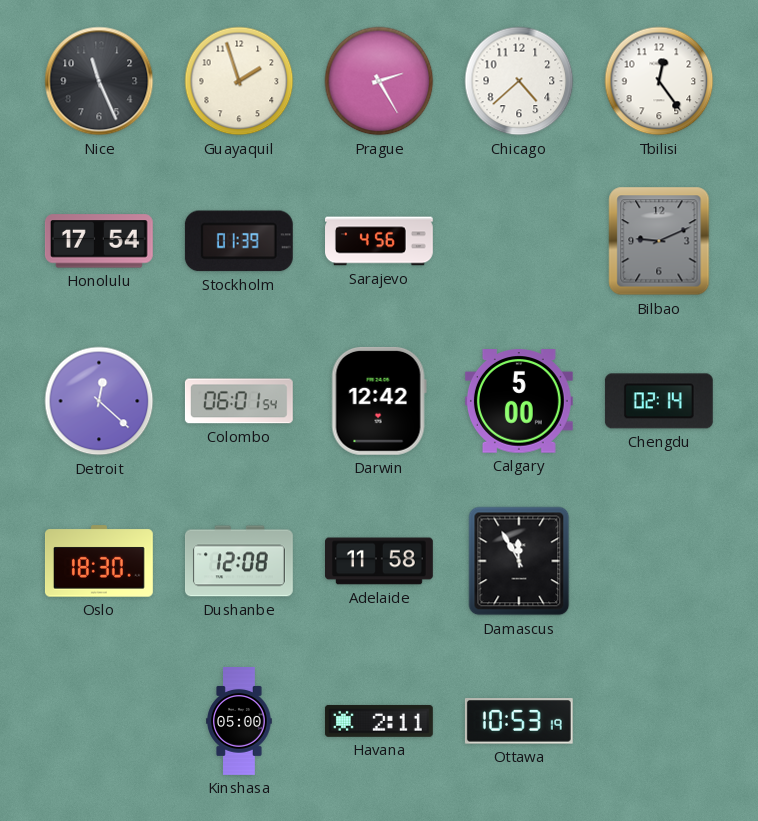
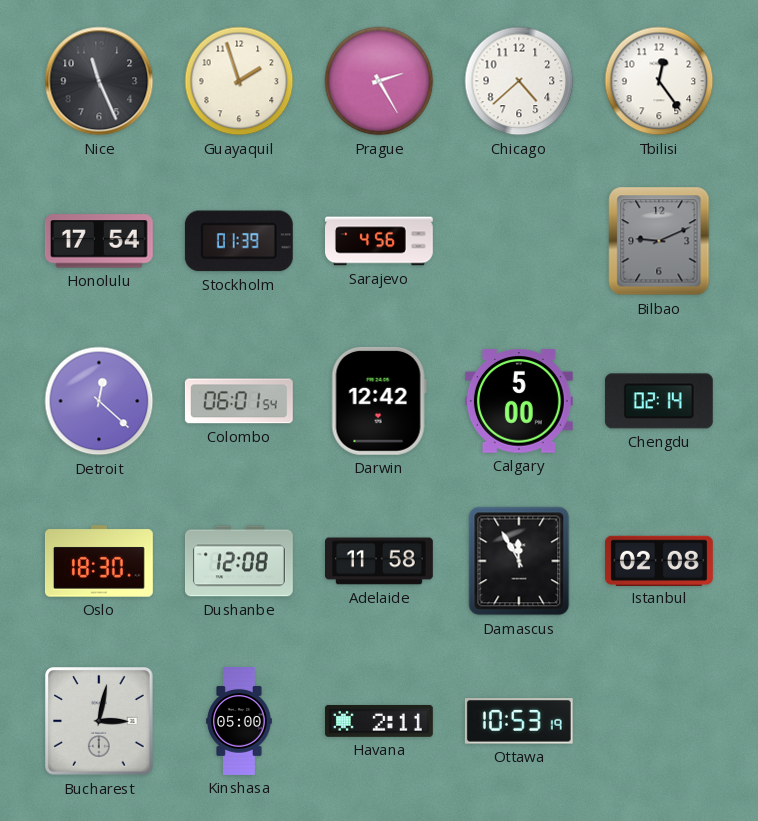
Istanbul: none -> 02:08 (659, 560)
Bucharest: none -> 3:02 (100, 722)
